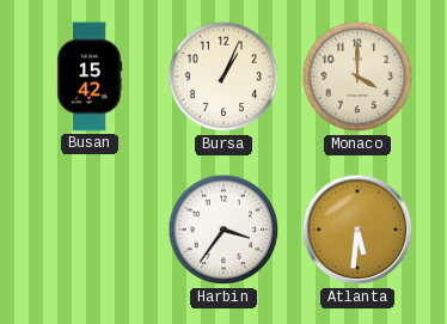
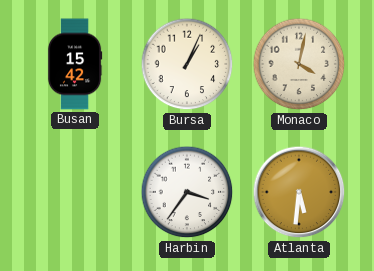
Monaco: 4:00 -> 4:02 (299, 64)
